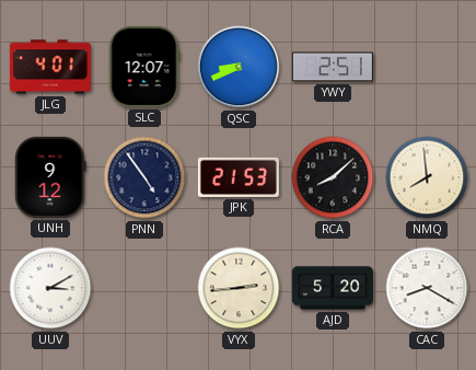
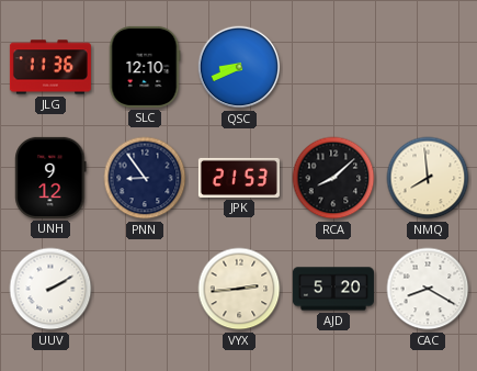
JLG: 4:01 -> 11:36 (50, 67)
SLC: 12:07 -> 12:10 (145, 67)
YWY: 2:51 -> none (333, 67)
PNN: 4:54 -> 8:54 (145, 178)
UUV: 3:10 -> 2:10 (50, 289)
